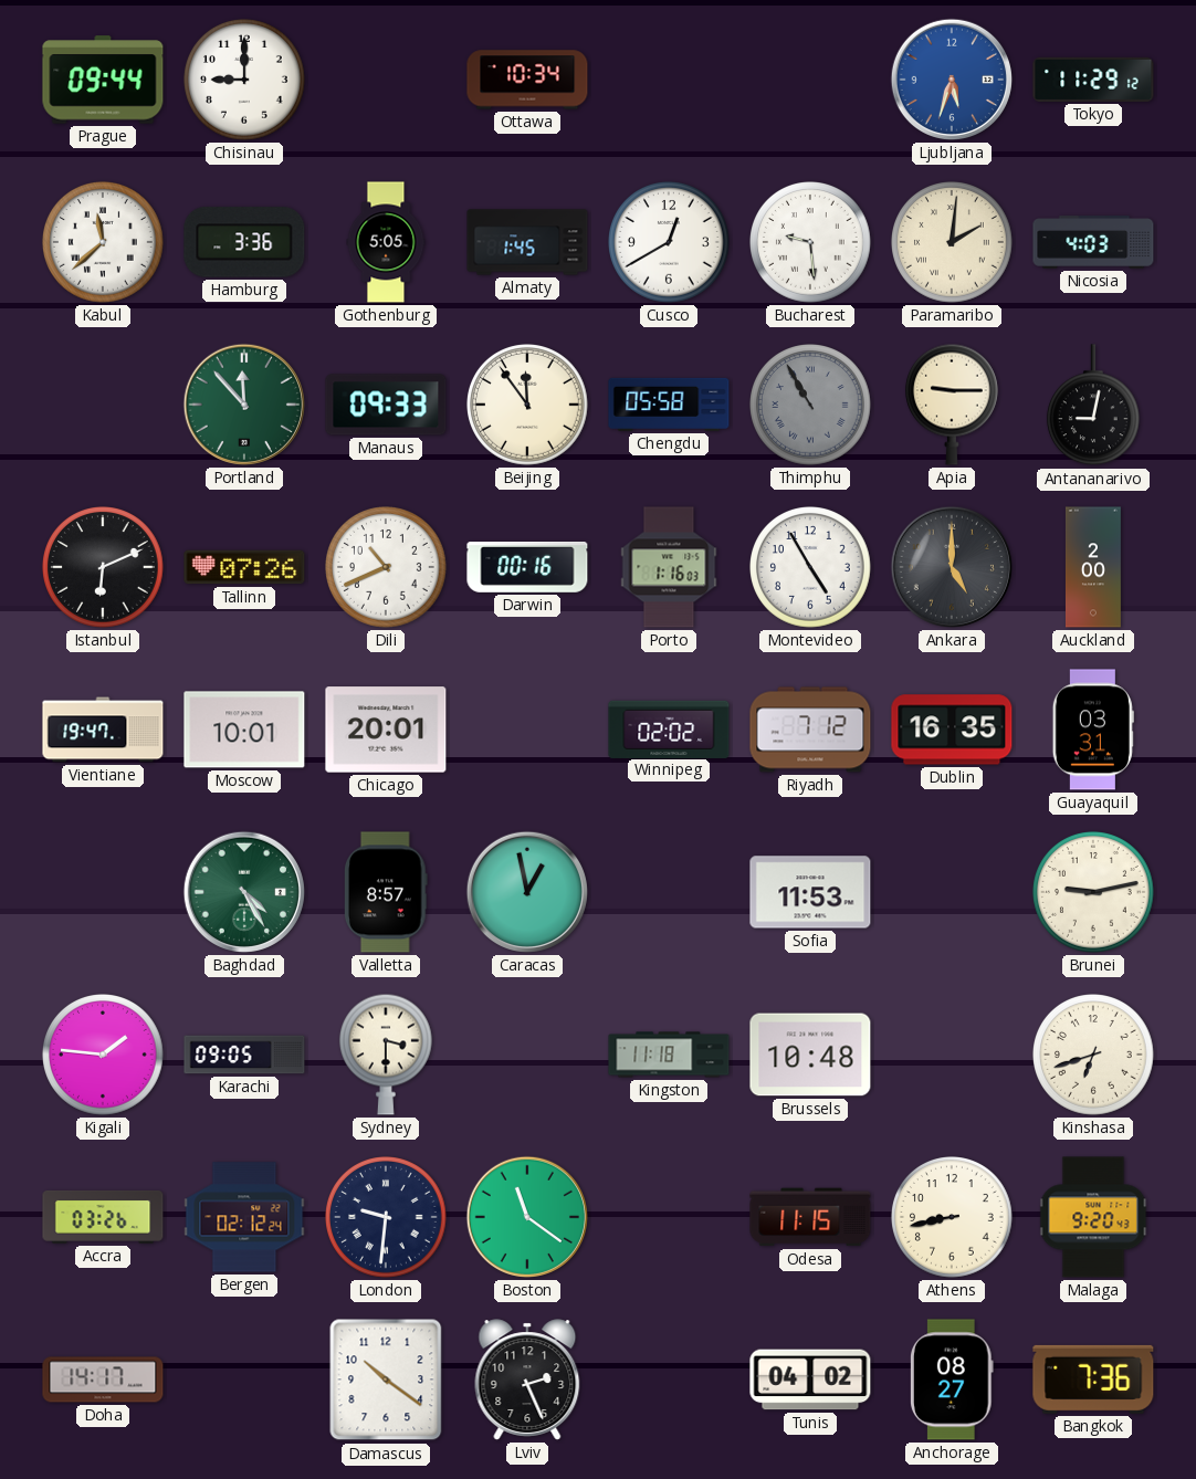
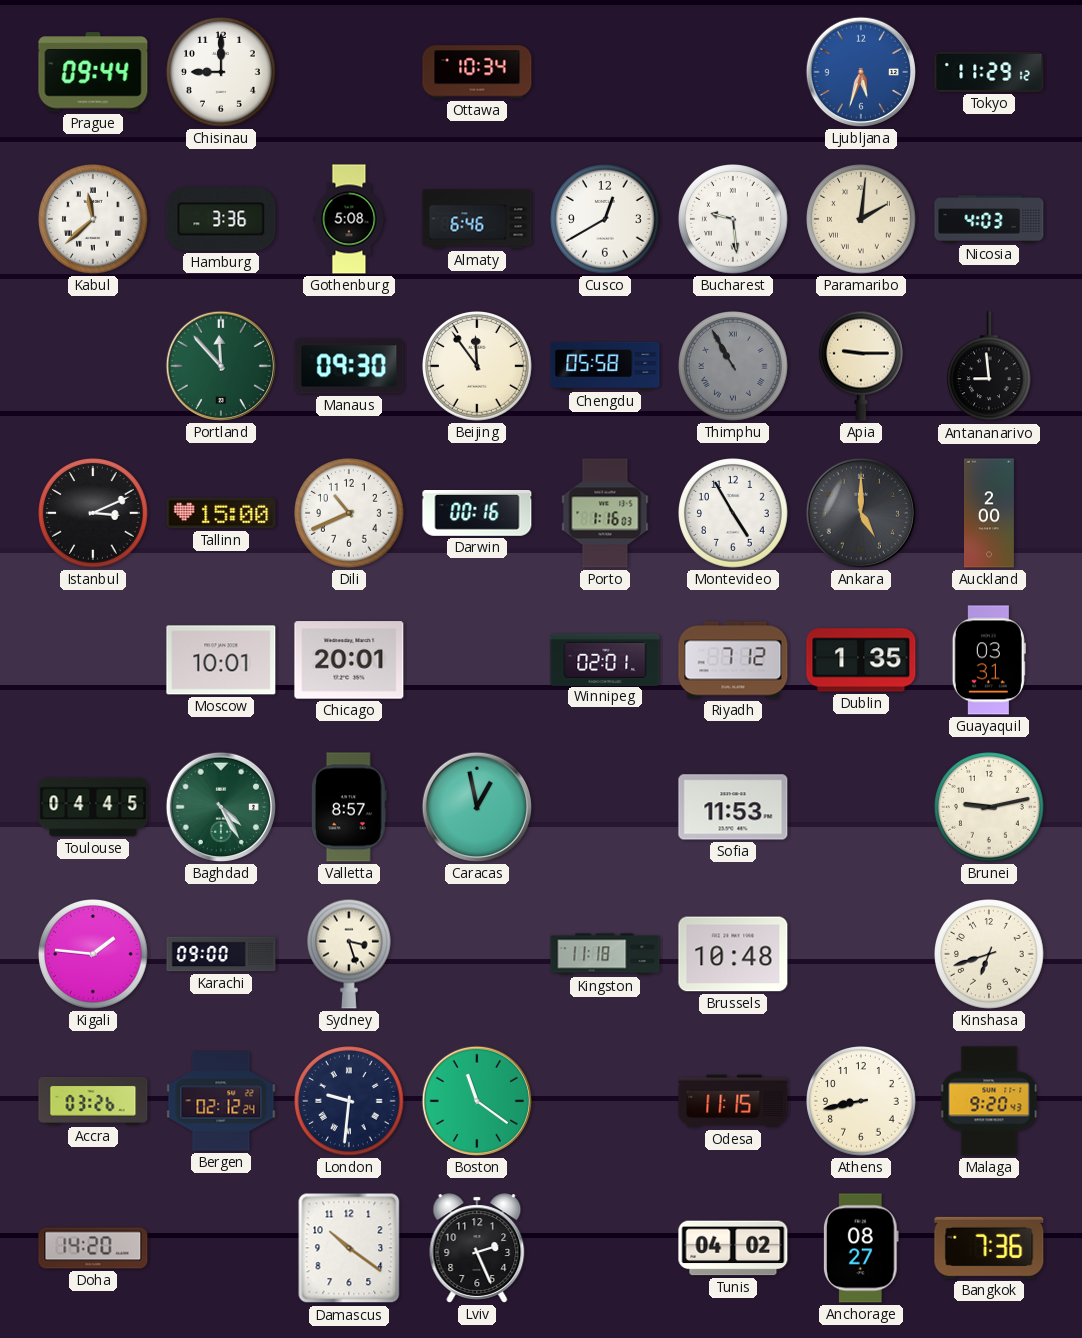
Gothenburg: 5:05 -> 5:08 (349, 219)
Almaty: 1:45 -> 6:46 (477, 219)
Manaus: 09:33 -> 09:30 (349, 366)
Antananarivo: 9:02 -> 8:59 (989, 367)
Istanbul: 6:11 -> 3:11 (94, 514)
Tallinn: 07:26 -> 15:00 (221, 513)
Vientiane: 19:47 -> none (103, 730)
Winnipeg: 02:02 -> 02:01 (605, 659)
Dublin: 16:35 -> 1:35 (861, 660)
Toulouse: none -> 04:45 (93, 807)
Karachi: 09:05 -> 09:00 (221, 954)
Sydney: 3:30 -> 3:27 (349, 954)
Doha: 14:17 -> 14:20 (93, 1248)
